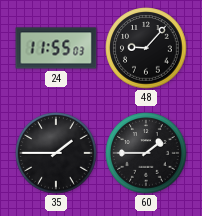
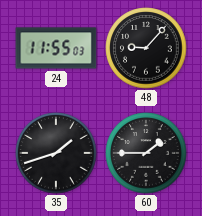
35: 1:45 -> 1:42 (56, 153)
